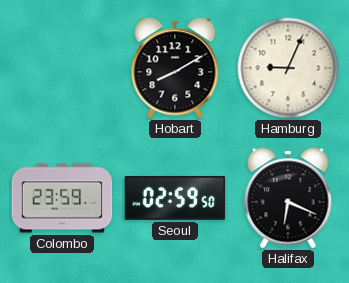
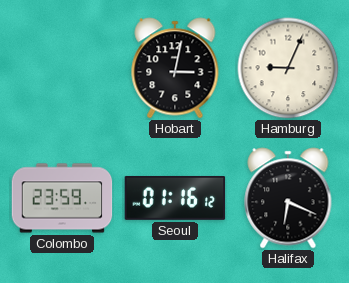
Hobart: 8:10 -> 3:02 (175, 68)
Seoul: 02:59 -> 01:16 (175, 198)
